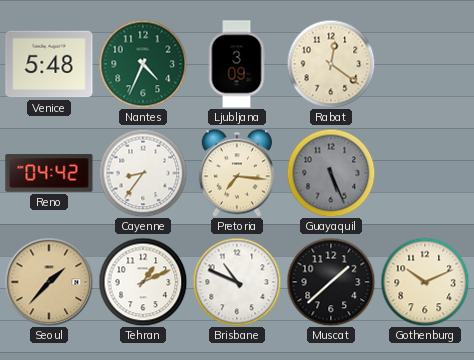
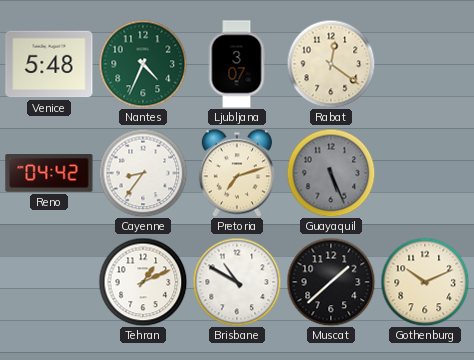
Ljubljana: 3:09 -> 3:07 (237, 64)
Pretoria: 7:16 -> 7:12 (237, 173)
Seoul: 1:37 -> none (49, 282)
Brisbane: 10:49 -> 10:50 (237, 282)
